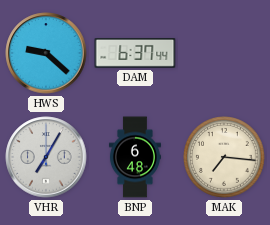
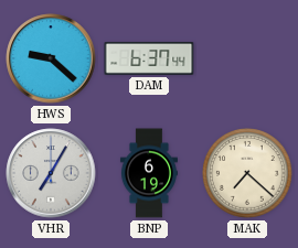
BNP: 6:48 -> 6:19 (149, 173)
MAK: 7:16 -> 7:22 (248, 174)
